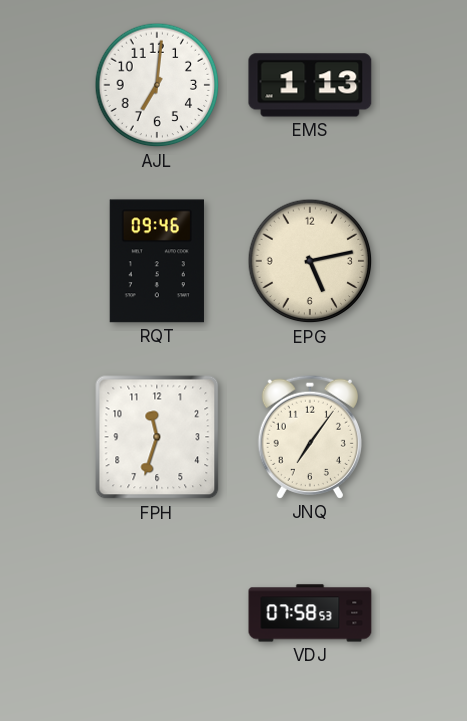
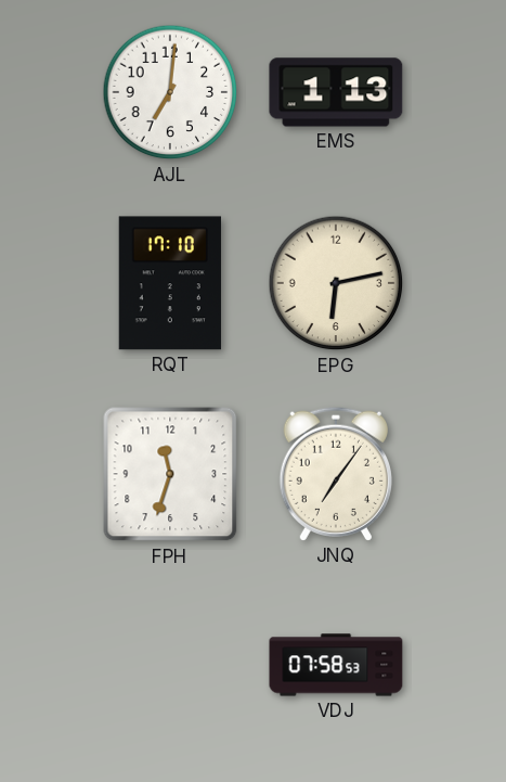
RQT: 09:46 -> 17:10 (170, 283)
EPG: 5:13 -> 6:13 (336, 283)
